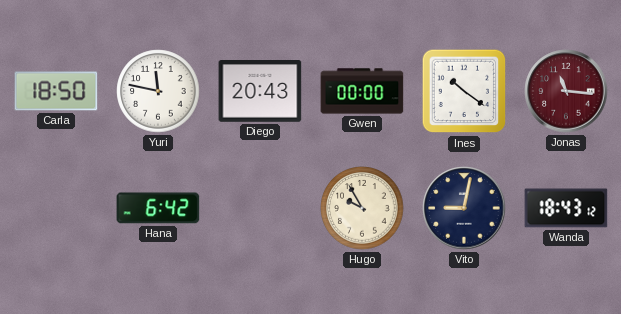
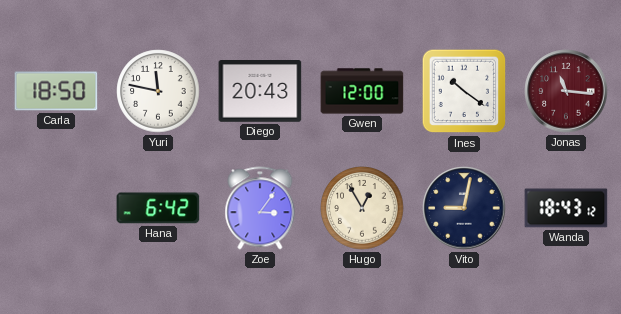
Gwen: 00:00 -> 12:00 (362, 91)
Zoe: none -> 3:06 (260, 208)
Hugo: 9:55 -> 12:55 (362, 208)
